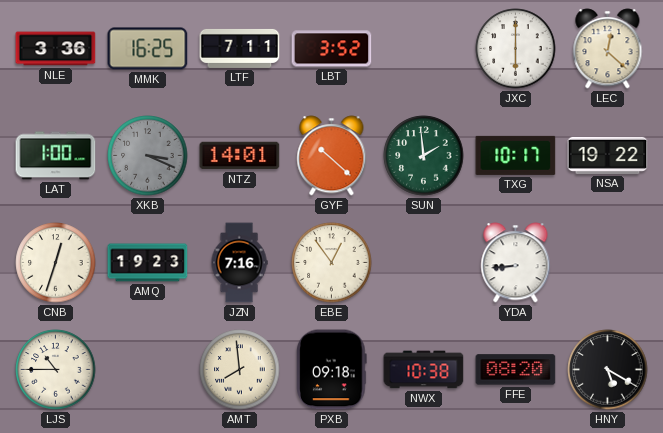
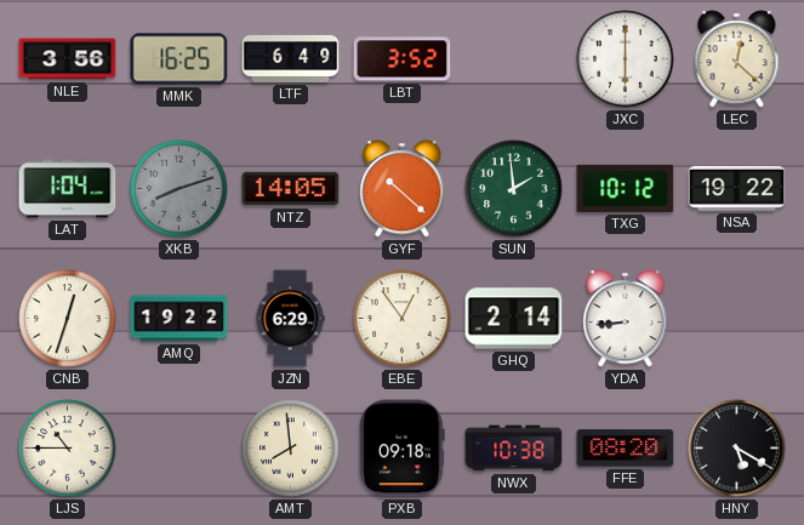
NLE: 3:36 -> 3:56 (68, 59)
LTF: 7:11 -> 6:49 (291, 58)
LAT: 1:00 -> 1:04 (68, 189)
XKB: 3:19 -> 8:12 (179, 189)
NTZ: 14:01 -> 14:05 (291, 189)
TXG: 10:17 -> 10:12 (626, 188)
AMQ: 19:23 -> 19:22 (179, 319)
JZN: 7:16 -> 6:29 (290, 319)
GHQ: none -> 2:14 (514, 319)
